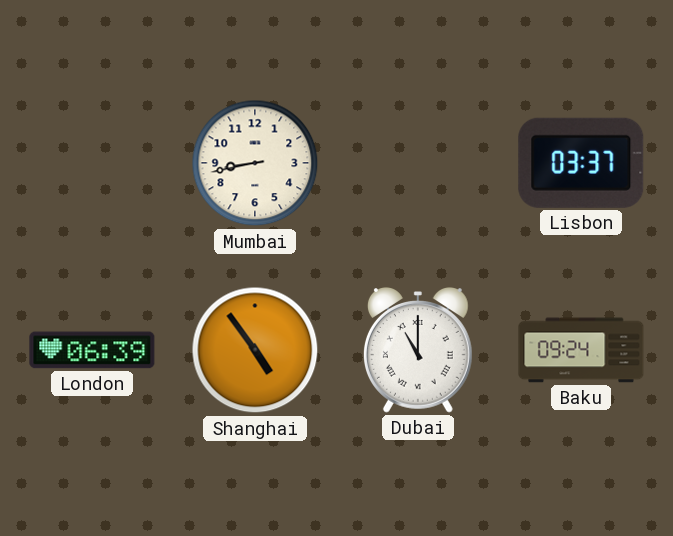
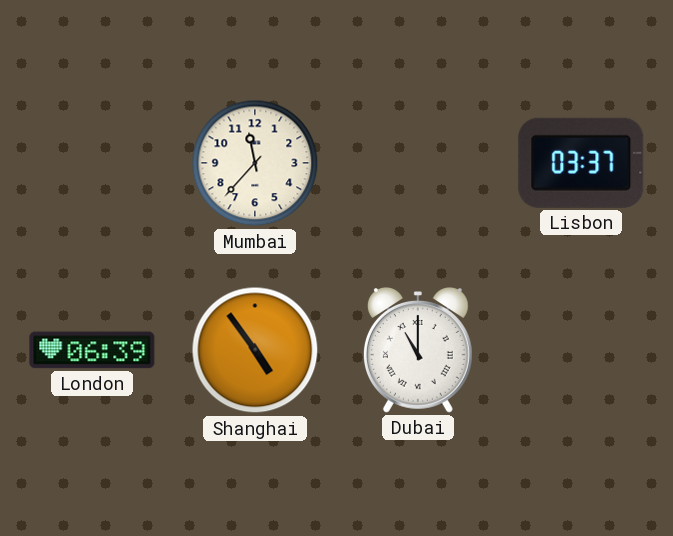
Mumbai: 8:43 -> 11:37 (255, 163)
Baku: 09:24 -> none (581, 350)
